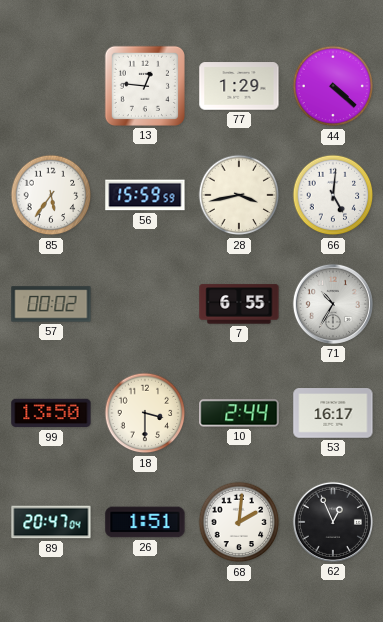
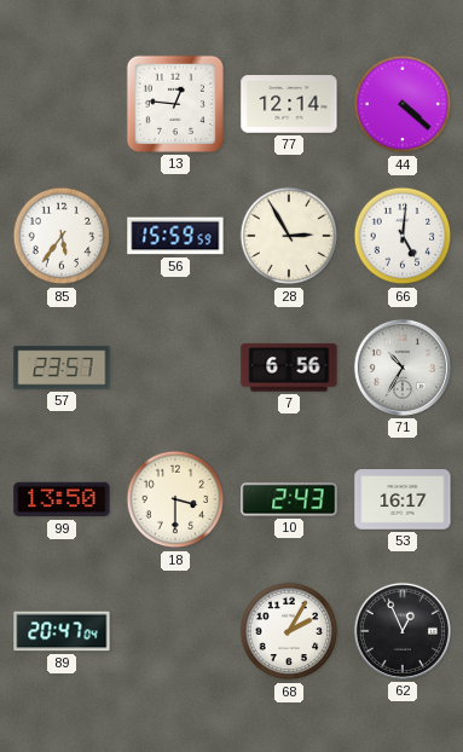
77: 1:29 -> 12:14 (289, 104)
28: 3:43 -> 2:55 (289, 236)
57: 00:02 -> 23:57 (62, 368)
7: 6:55 -> 6:56 (289, 368)
10: 2:44 -> 2:43 (289, 499)
26: 1:51 -> none (145, 522)
68: 2:01 -> 2:05 (289, 631)
